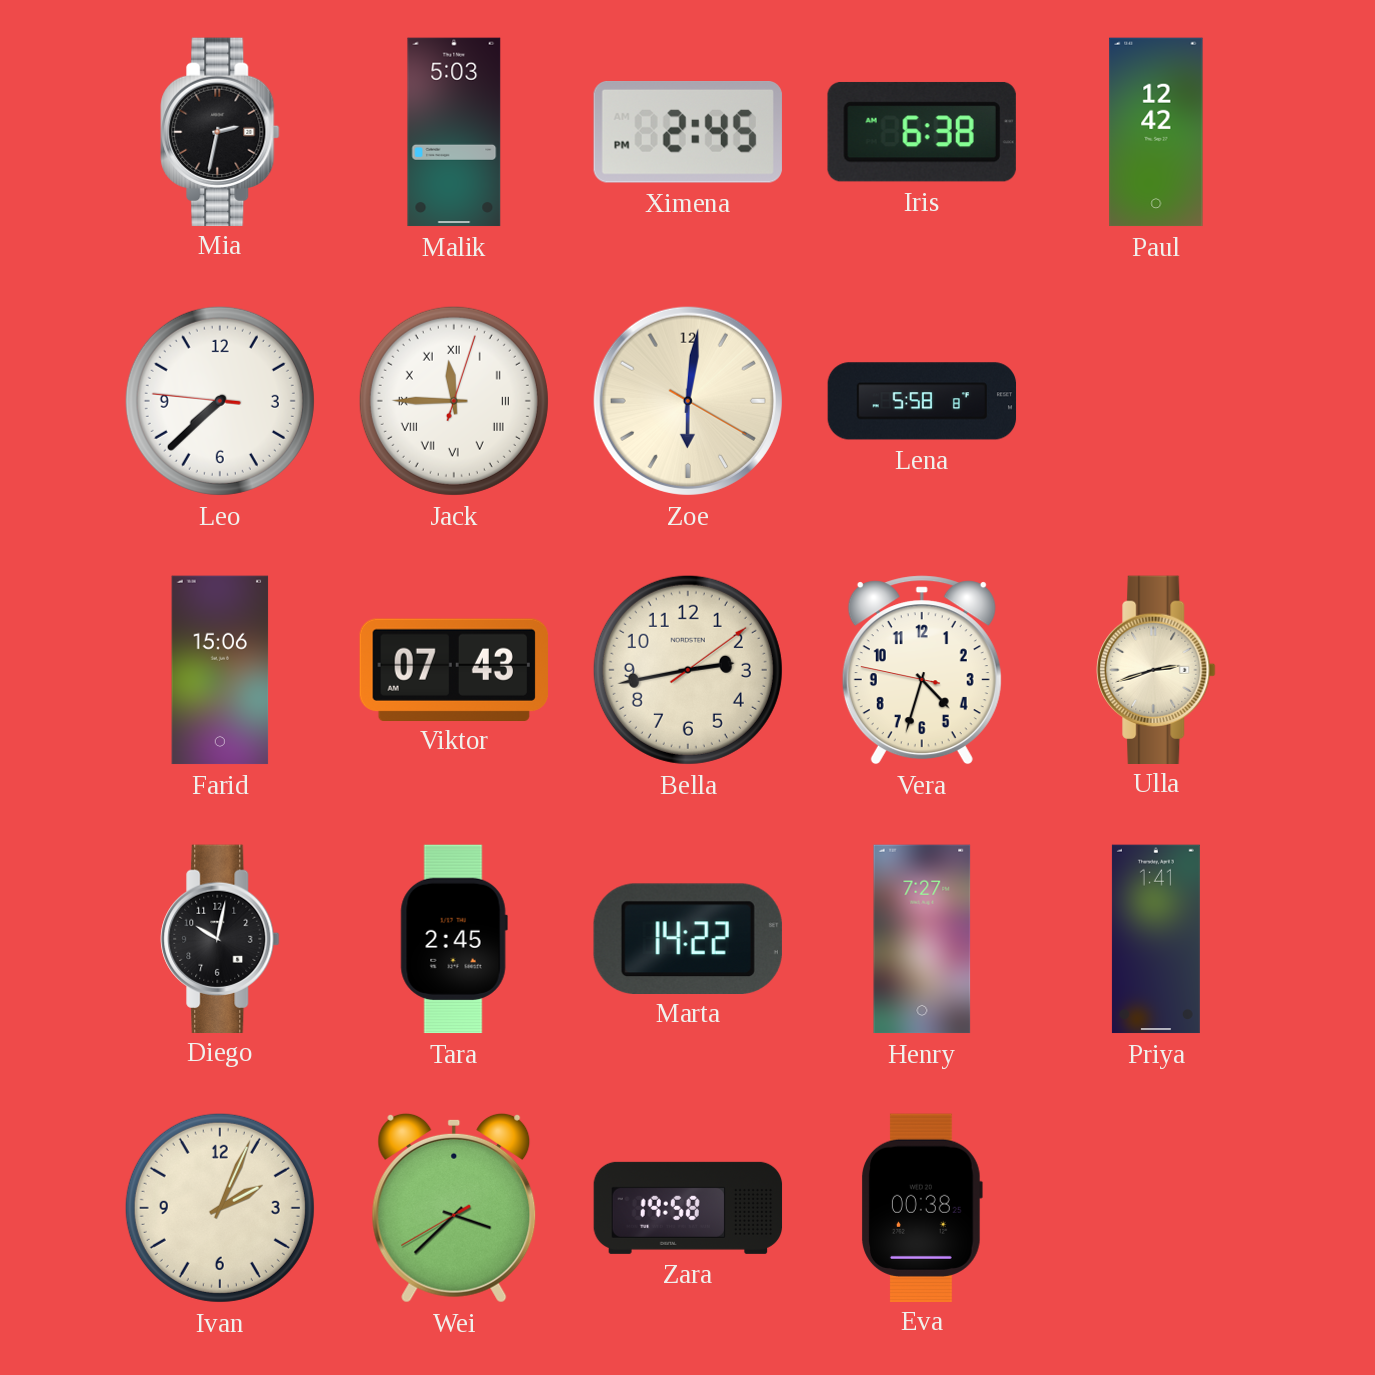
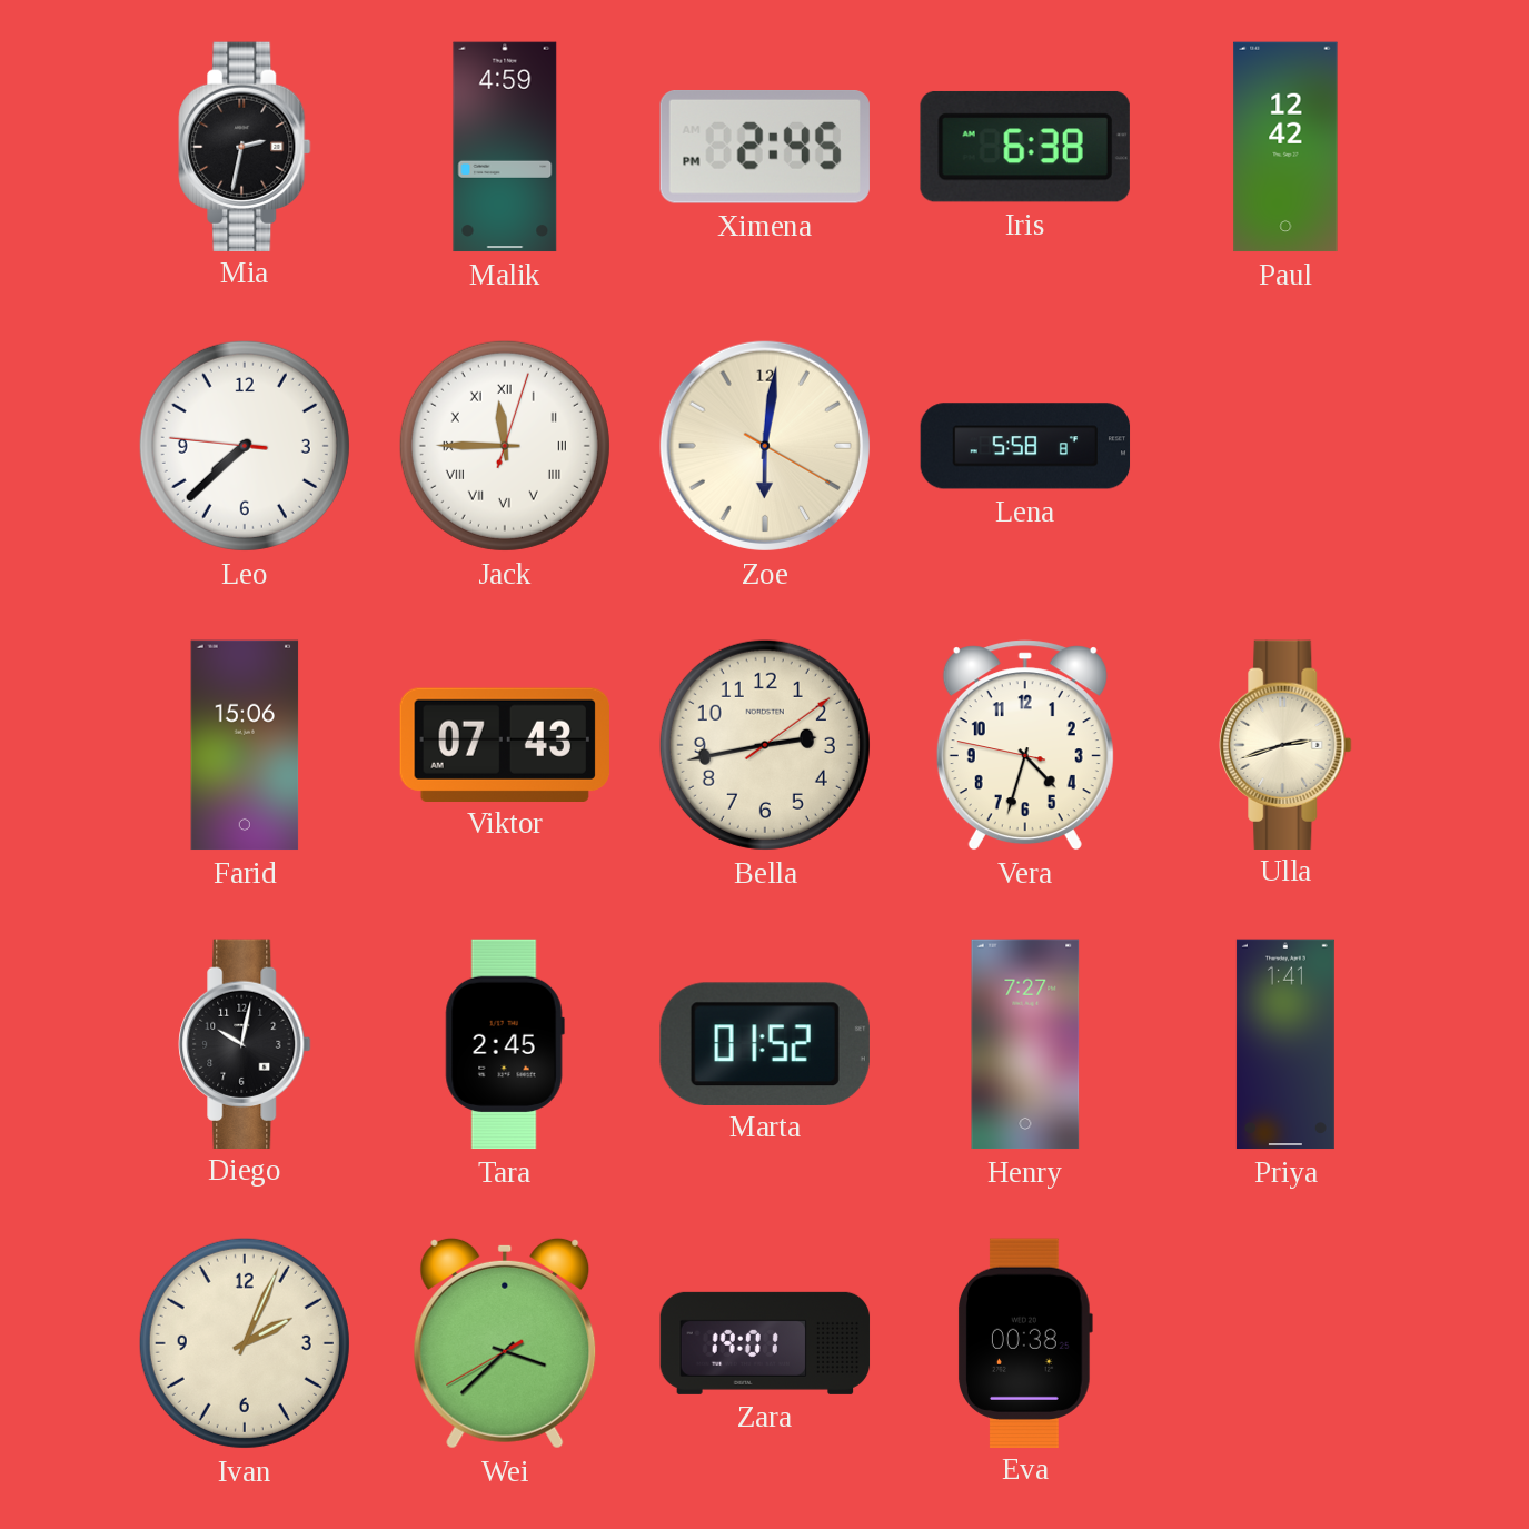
Malik: 5:03 -> 4:59 (505, 147)
Marta: 14:22 -> 01:52 (765, 1043)
Zara: 19:58 -> 19:01 (765, 1343)
